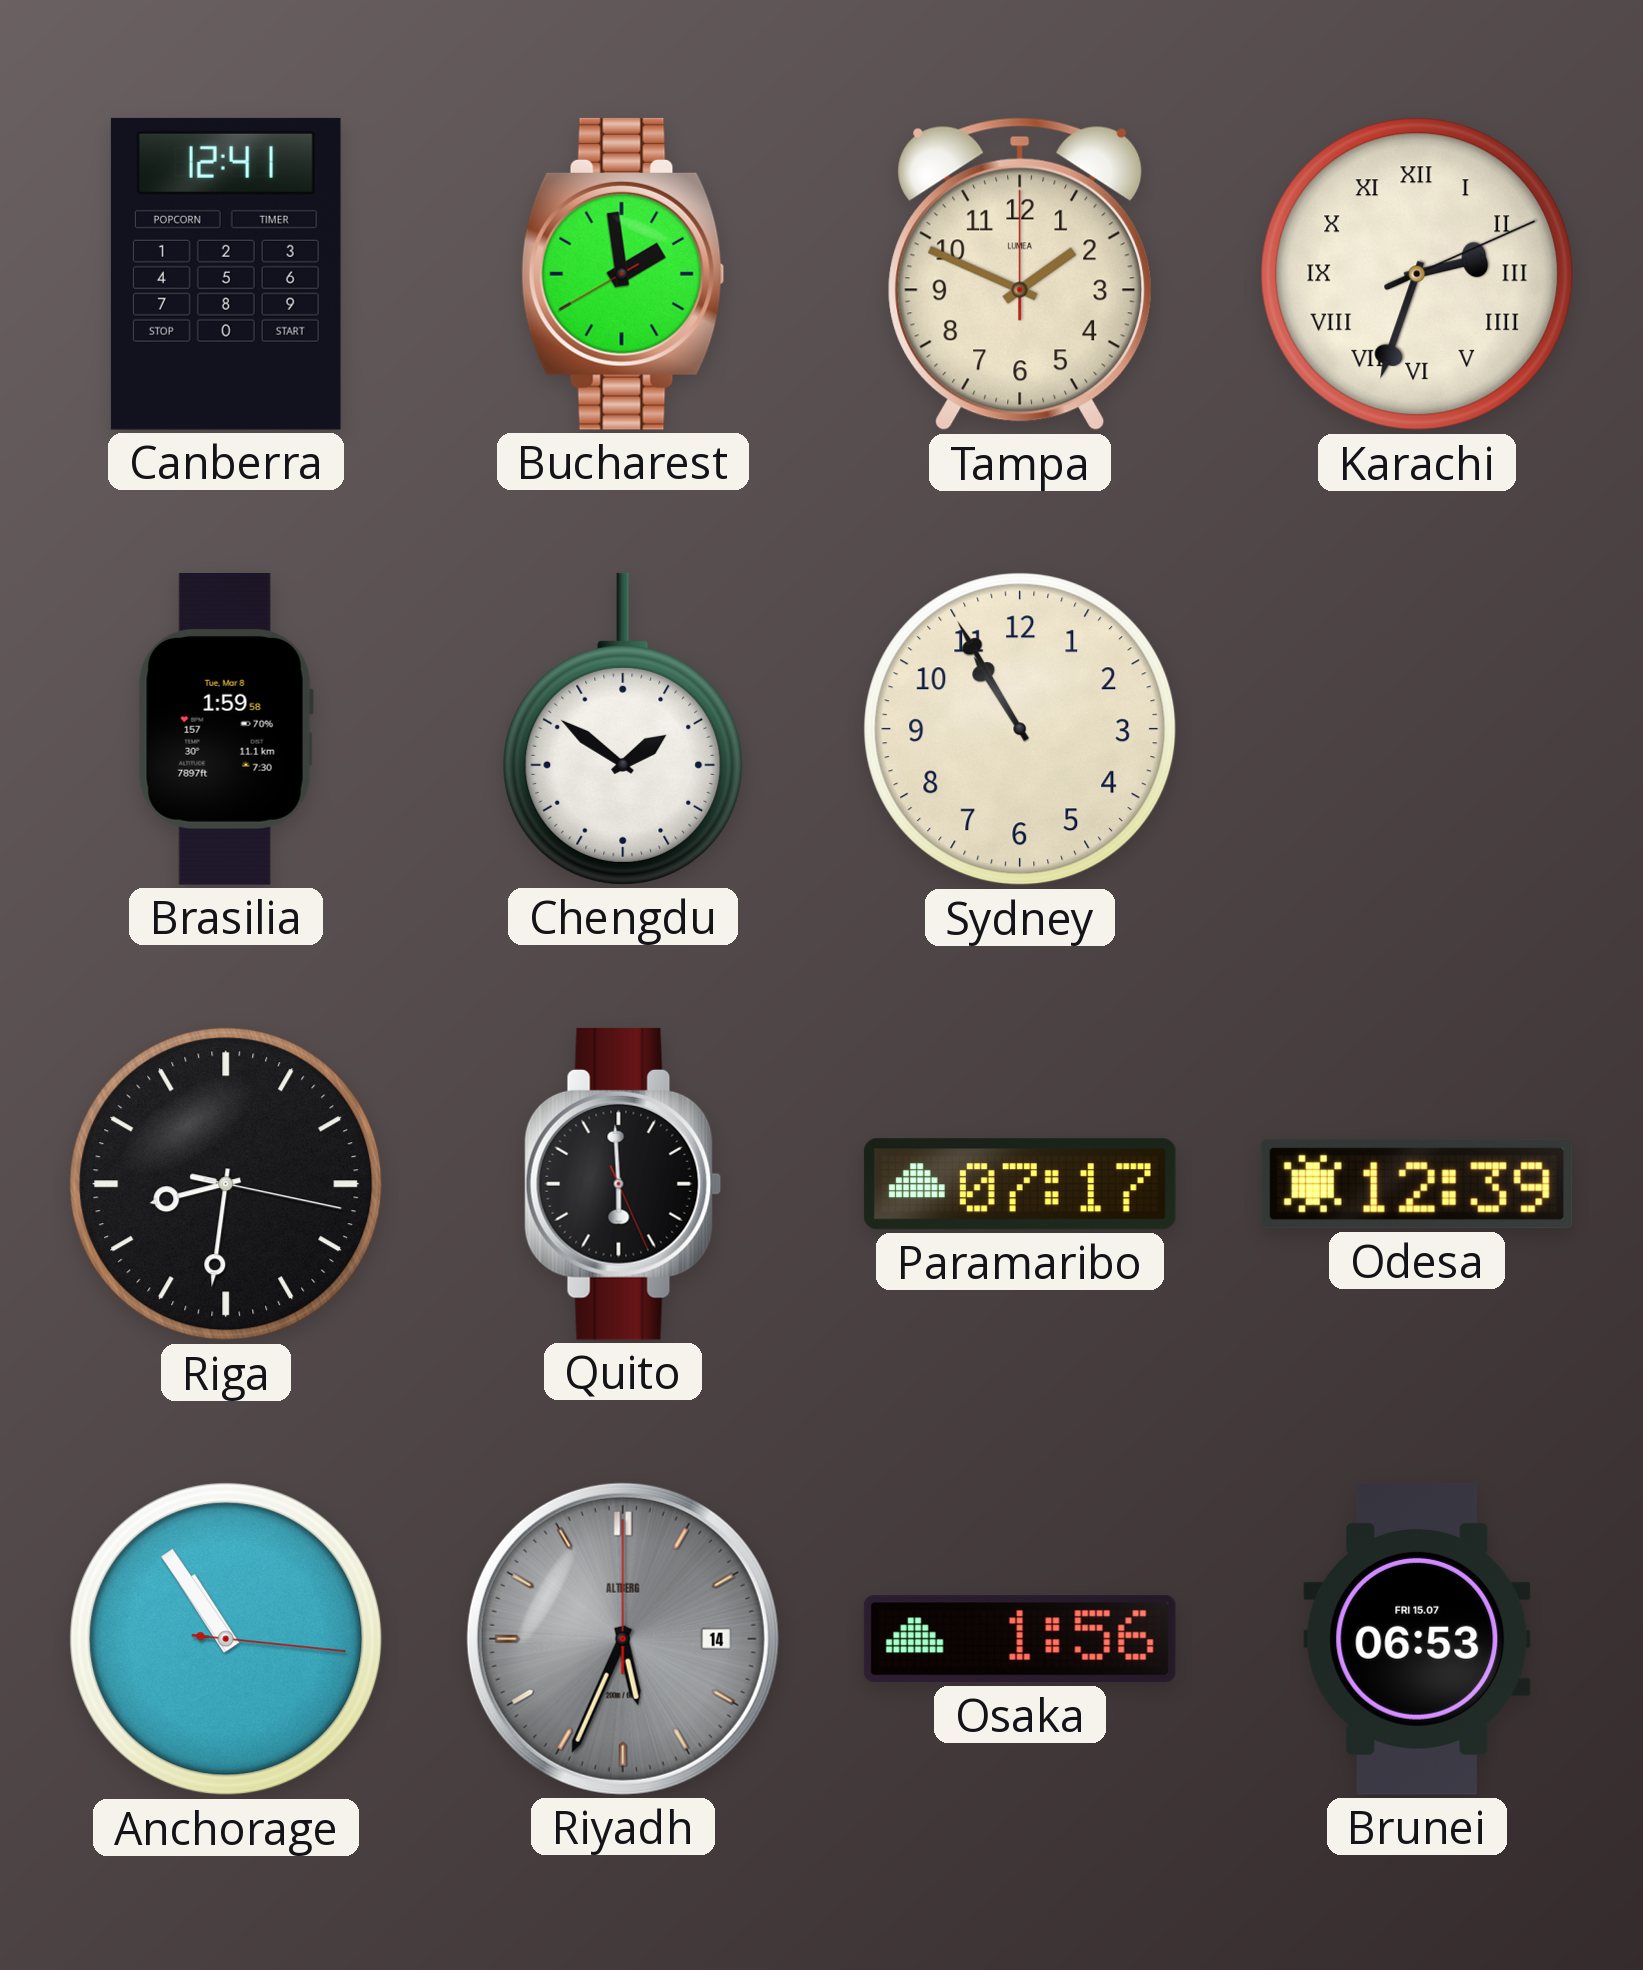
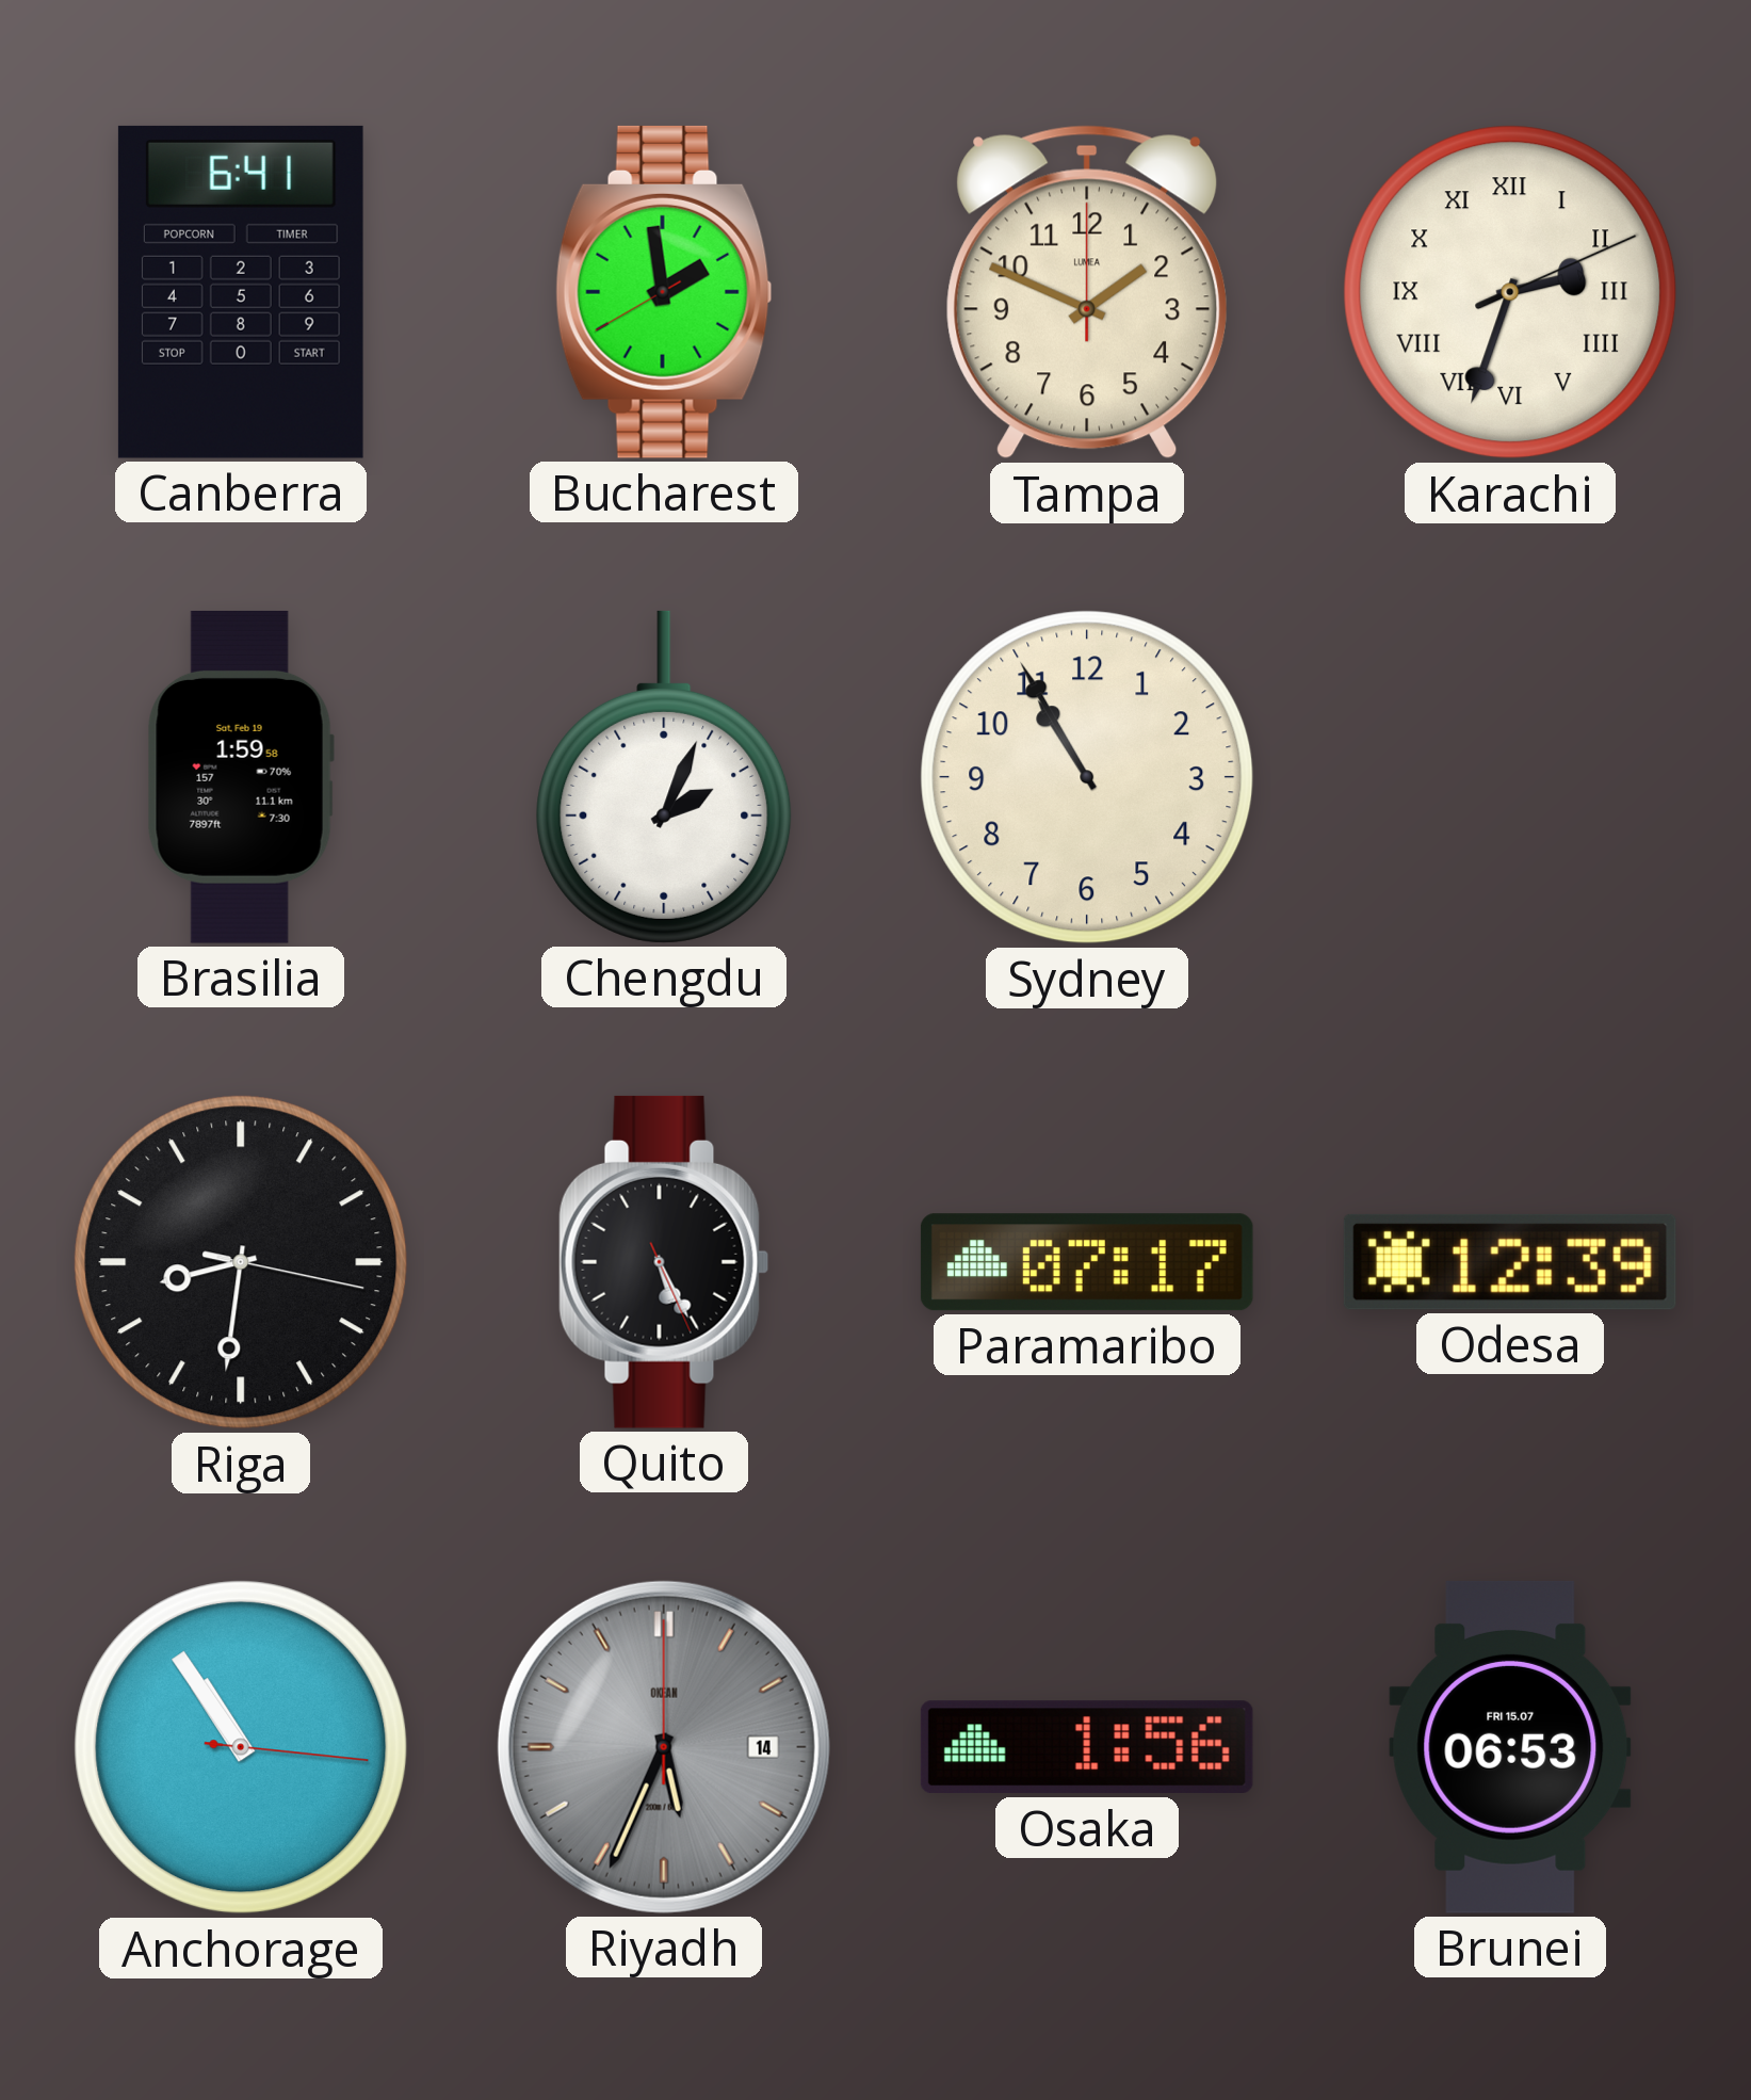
Canberra: 12:41 -> 6:41 (241, 292)
Brasilia date: Tue, Mar 8 -> Sat, Feb 19 (241, 777)
Chengdu: 1:51 -> 2:04 (664, 777)
Quito: 5:59 -> 5:25 (664, 1262)
Riyadh brand: ALTBERG -> OKEAN (664, 1747)
